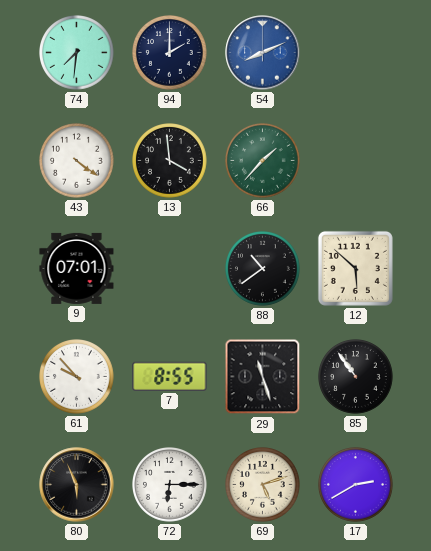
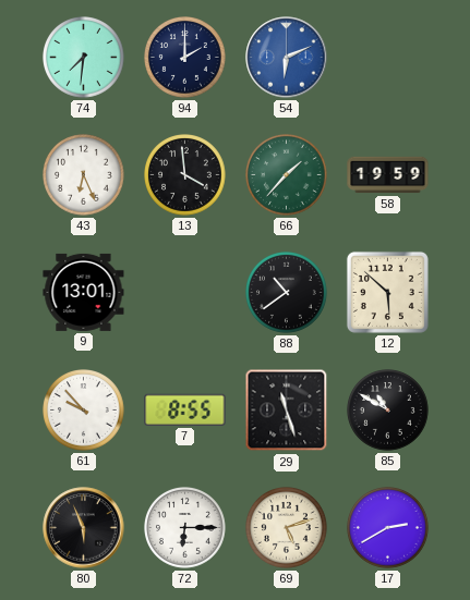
54: 8:11 -> 6:11 (287, 58)
43: 4:21 -> 6:26 (84, 175)
58: none -> 19:59 (388, 175)
9: 07:01 -> 13:01 (84, 292)
85: 10:54 -> 10:50 (388, 411)
